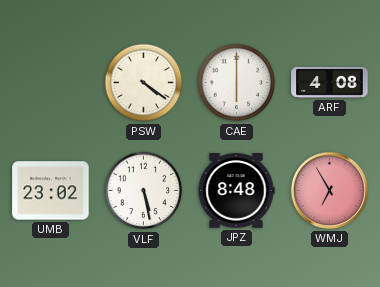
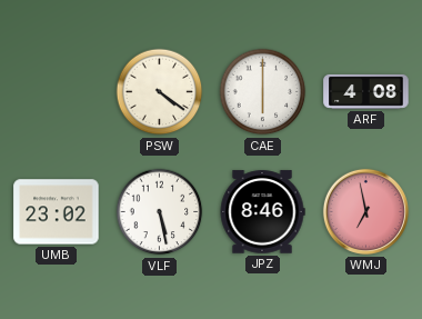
JPZ: 8:48 -> 8:46 (262, 212)
WMJ: 6:55 -> 6:58 (365, 211)
